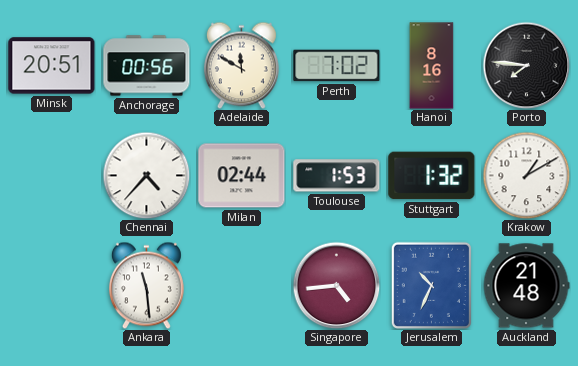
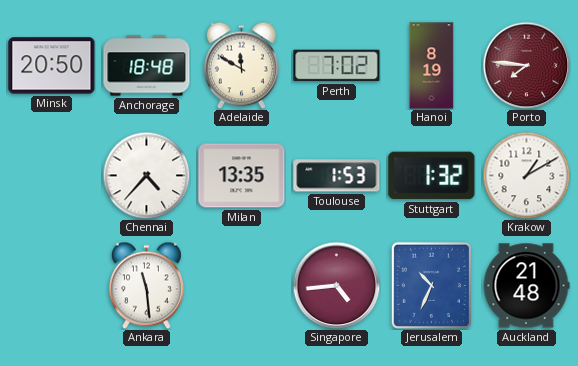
Minsk: 20:51 -> 20:50 (52, 66)
Anchorage: 00:56 -> 18:48 (147, 66)
Hanoi: 8:16 -> 8:19 (432, 66)
Porto dial: black -> burgundy (526, 65)
Milan: 02:44 -> 13:35 (242, 176)
